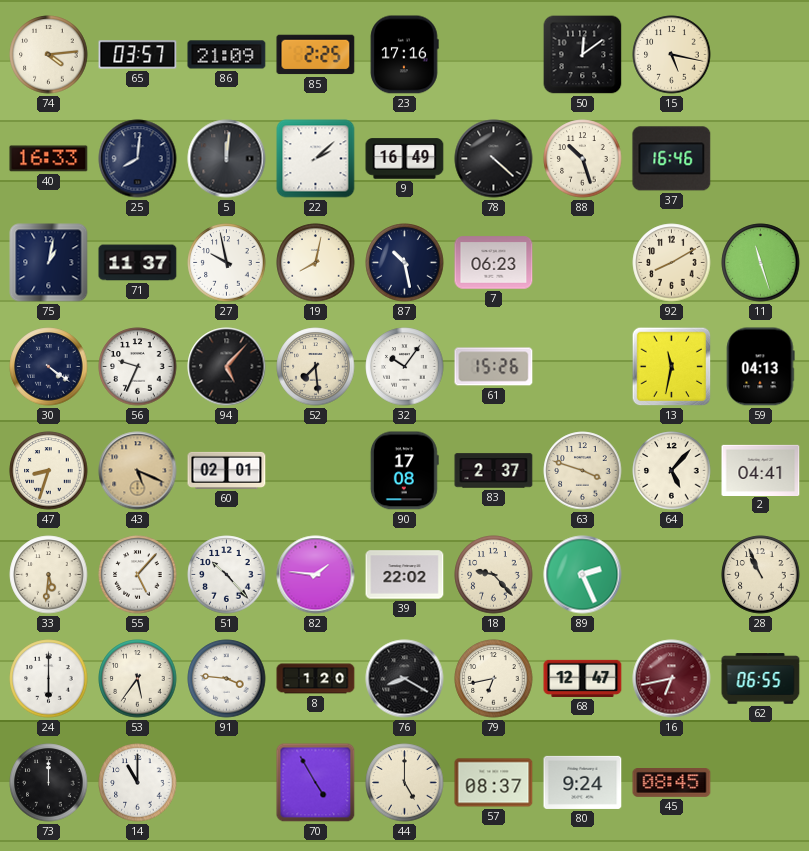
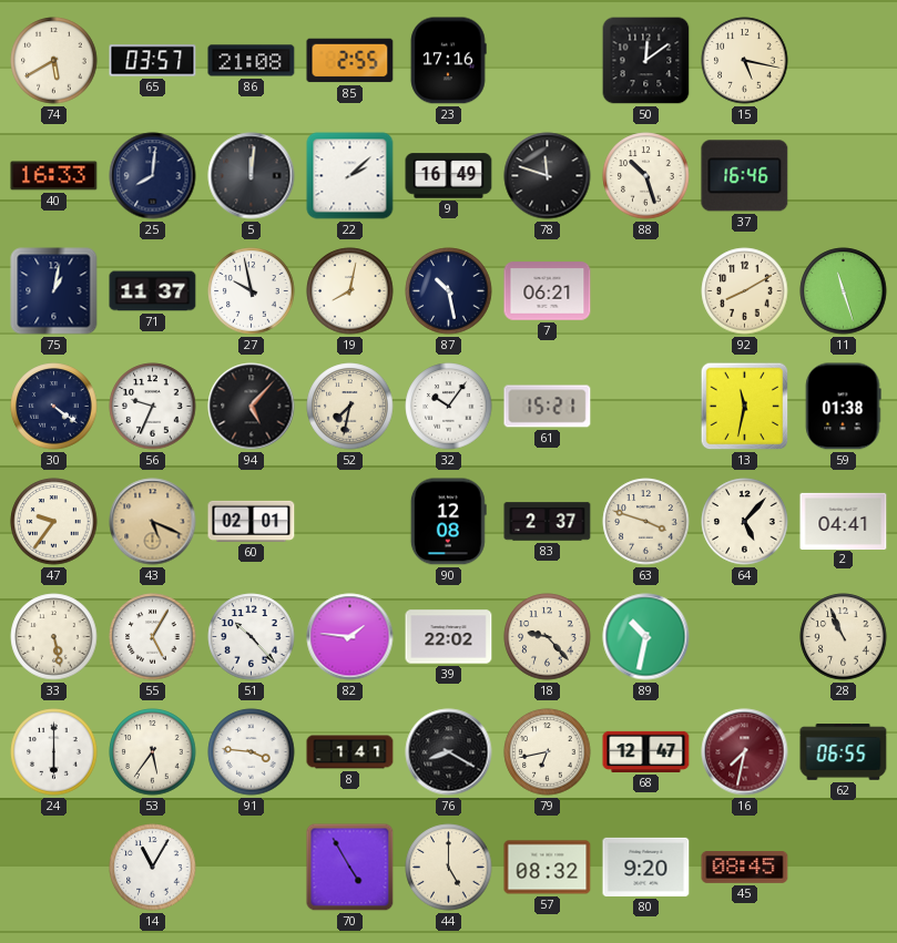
74: 4:14 -> 5:40 (54, 61)
86: 21:09 -> 21:08 (252, 61)
85: 2:25 -> 2:55 (350, 61)
78: 4:22 -> 11:48 (548, 176)
7: 06:23 -> 06:21 (548, 291)
52: 7:29 -> 7:32 (350, 407)
61: 15:26 -> 15:21 (548, 407)
59: 04:13 -> 01:38 (843, 407)
47: 8:33 -> 9:36 (54, 522)
90: 17:08 -> 12:08 (448, 522)
33: 5:31 -> 5:28 (54, 637)
55: 5:07 -> 5:05 (153, 637)
89: 2:26 -> 10:32 (646, 637)
8: 1:20 -> 1:41 (350, 752)
16: 6:43 -> 7:32 (745, 752)
73: 12:00 -> none (49, 783)
14: 11:00 -> 11:05 (153, 868)
57: 08:37 -> 08:32 (548, 868)
80: 9:24 -> 9:20 (646, 867)
